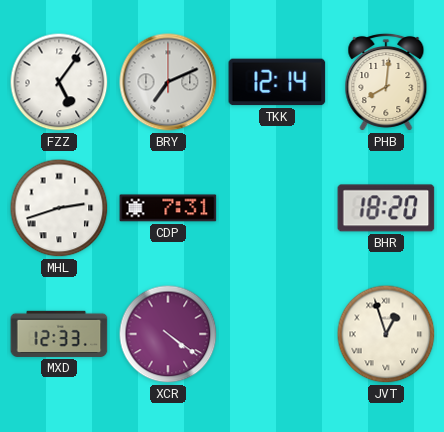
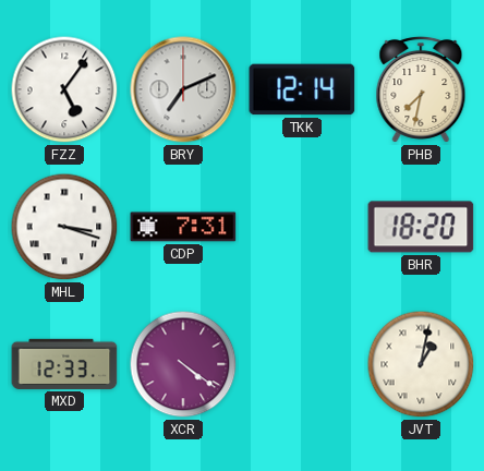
PHB: 8:01 -> 7:32 (421, 89)
MHL: 2:42 -> 3:18 (64, 227)
JVT: 12:57 -> 1:02 (421, 364)
